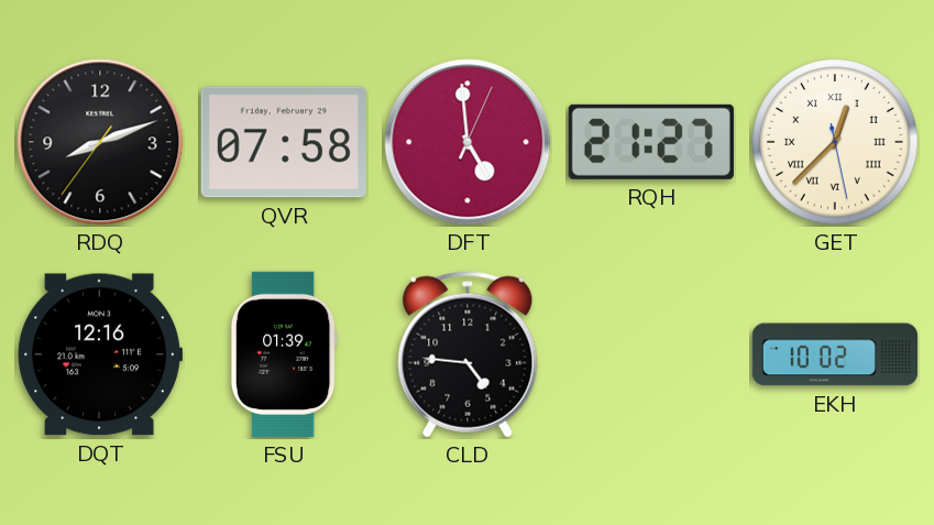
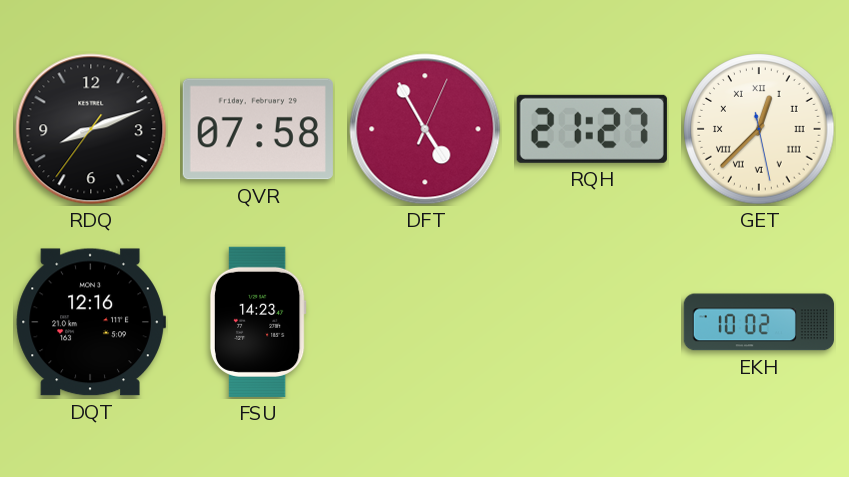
DFT: 4:59 -> 4:55 (425, 129)
FSU: 01:39 -> 14:23 (258, 322)
CLD: 4:46 -> none (468, 354)
